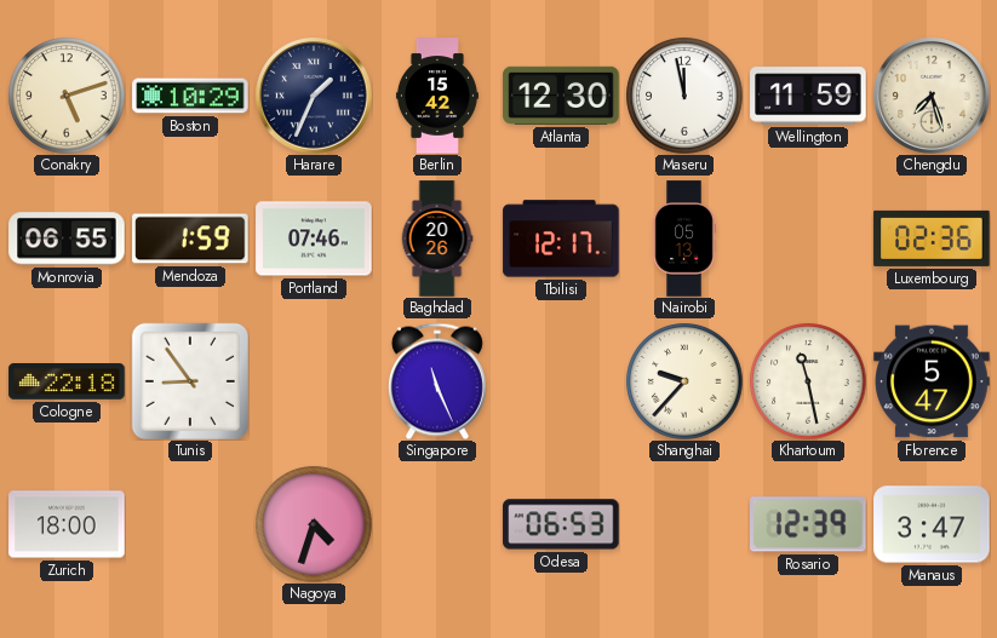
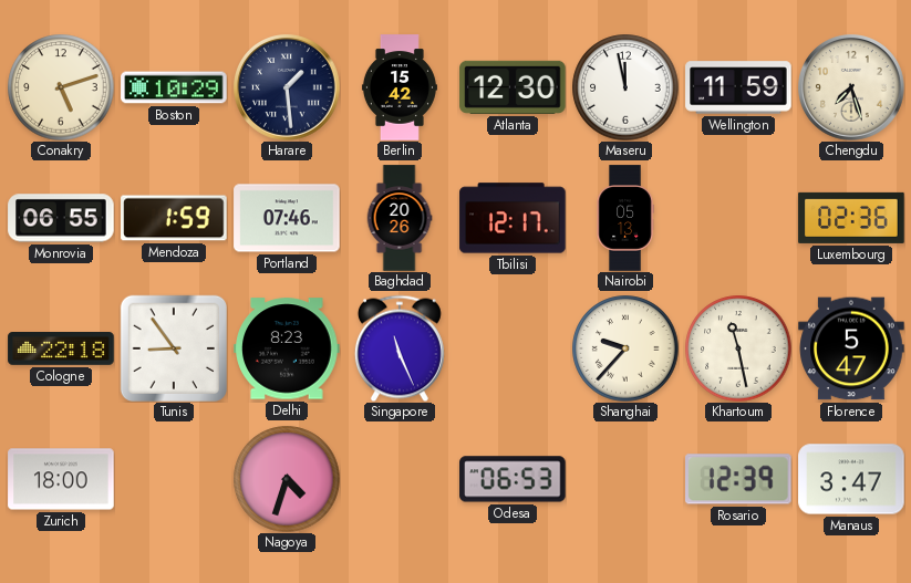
Harare: 1:34 -> 1:29 (288, 89)
Delhi: none -> 8:23 (287, 348)
